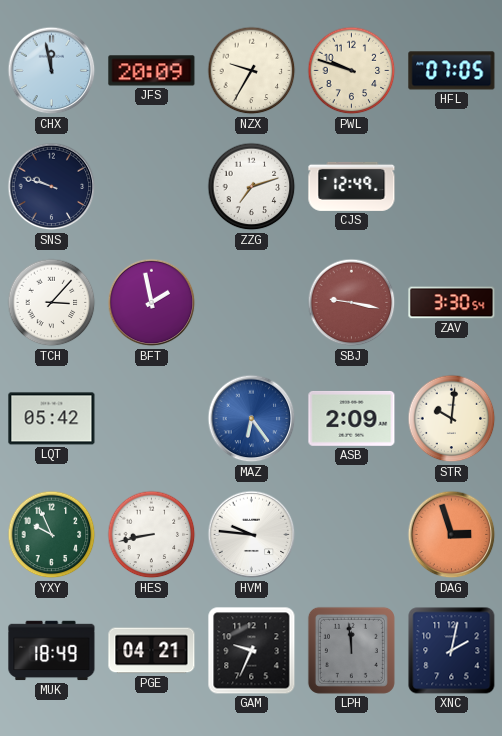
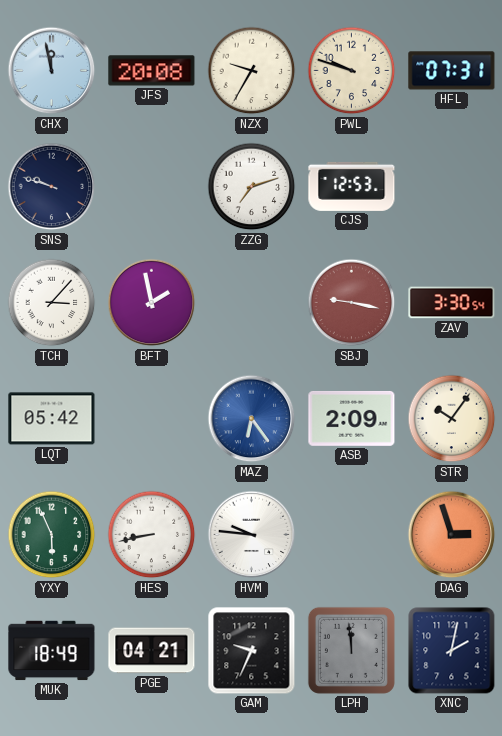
JFS: 20:09 -> 20:08 (152, 71)
HFL: 07:05 -> 07:31 (452, 71)
CJS: 12:49 -> 12:53 (352, 186)
STR: 10:01 -> 10:06 (452, 419)
YXY: 9:56 -> 5:56 (52, 535)
